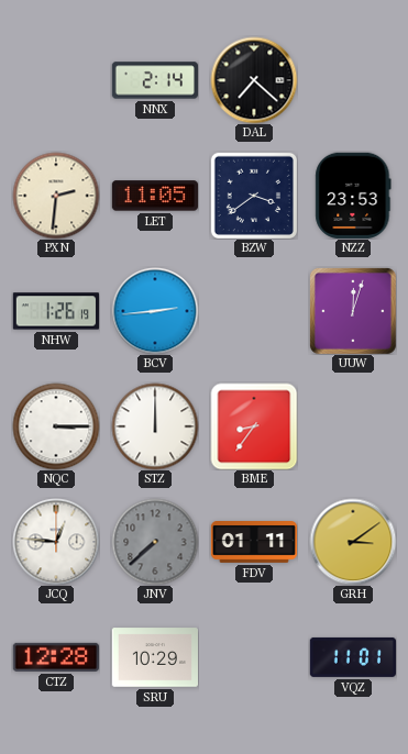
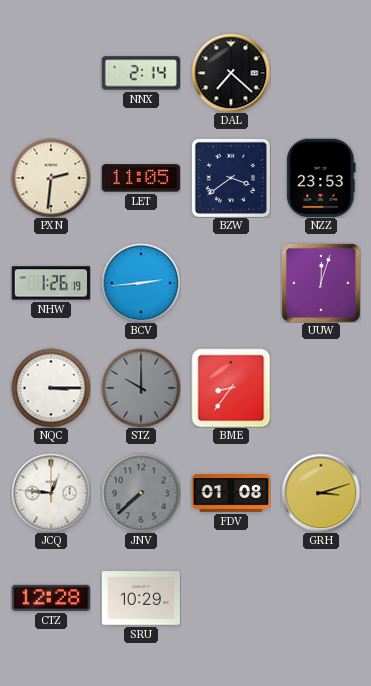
STZ: 12:00 -> 10:00 (141, 388)
STZ dial: white -> grey (141, 388)
FDV: 01:11 -> 01:08 (231, 494)
GRH: 3:09 -> 3:12 (321, 493)
VQZ: 11:01 -> none (352, 657)
